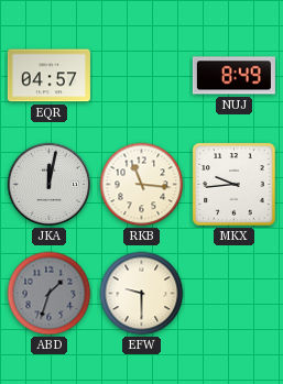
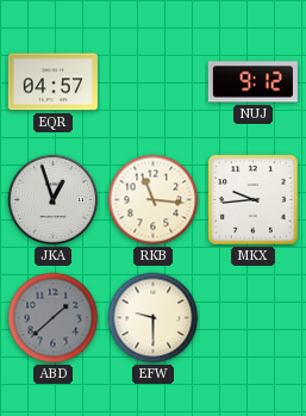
NUJ: 8:49 -> 9:12 (252, 82)
JKA: 12:02 -> 12:57 (54, 200)
ABD: 1:33 -> 1:38 (54, 318)
